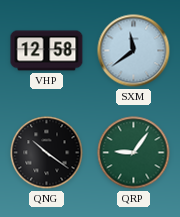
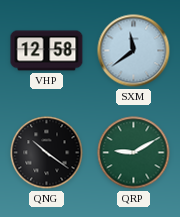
QRP: 9:06 -> 9:10 (134, 153)
